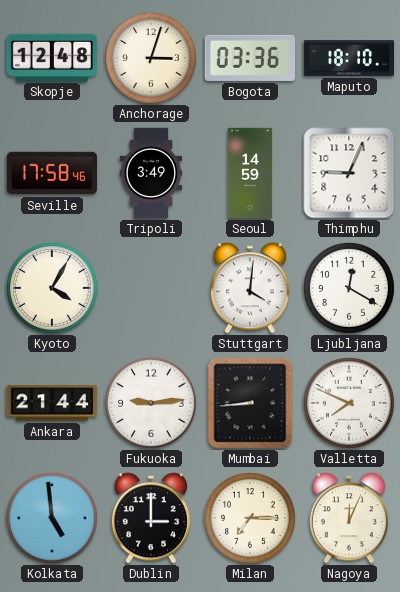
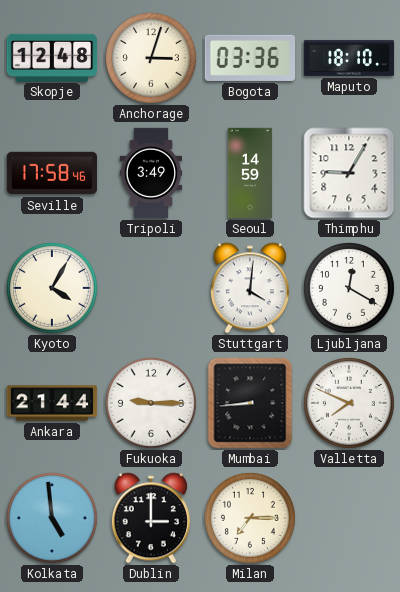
Thimphu: 9:04 -> 9:05 (349, 173)
Fukuoka: 9:14 -> 9:15 (151, 403)
Nagoya: 12:04 -> none (349, 518)
